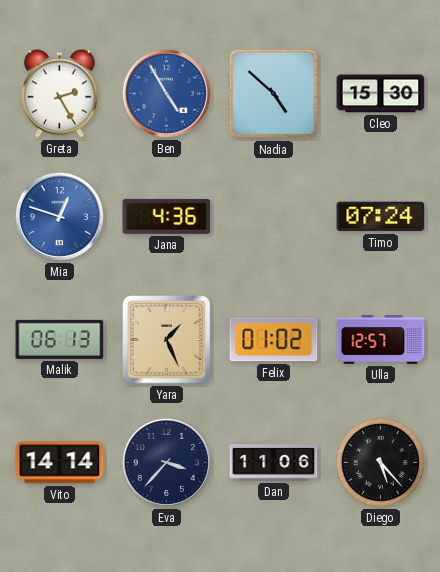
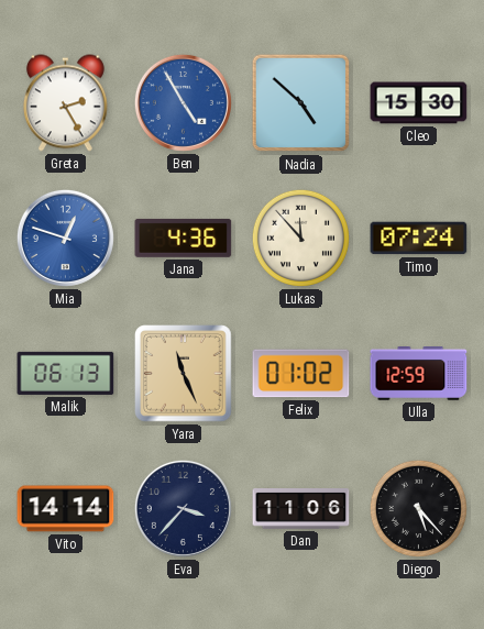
Lukas: none -> 11:53 (300, 238)
Yara: 1:26 -> 11:26 (184, 374)
Ulla: 12:57 -> 12:59 (419, 374)
